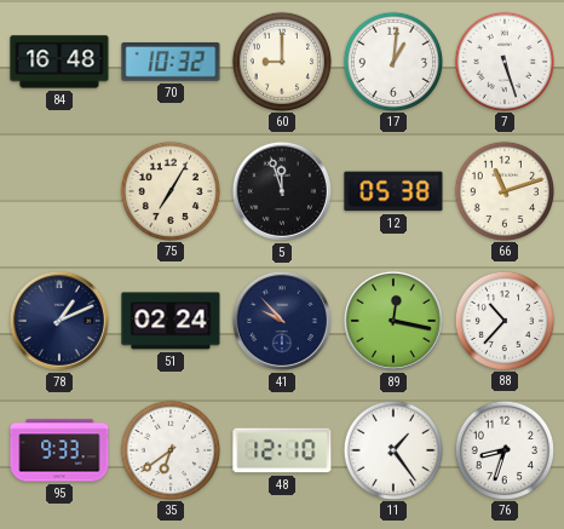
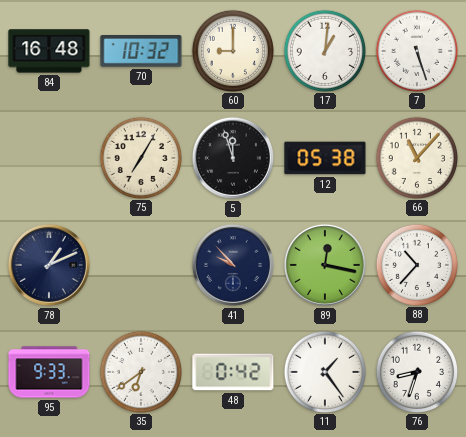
66: 11:12 -> 11:07 (416, 157)
51: 02:24 -> none (171, 321)
48: 12:10 -> 0:42 (233, 372)
